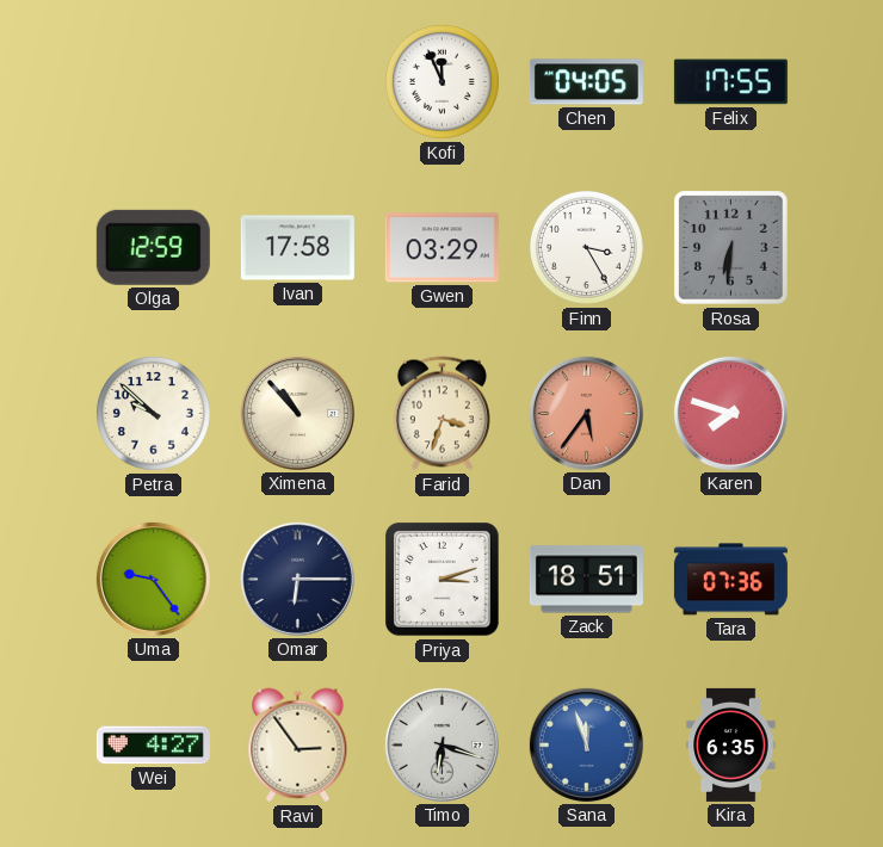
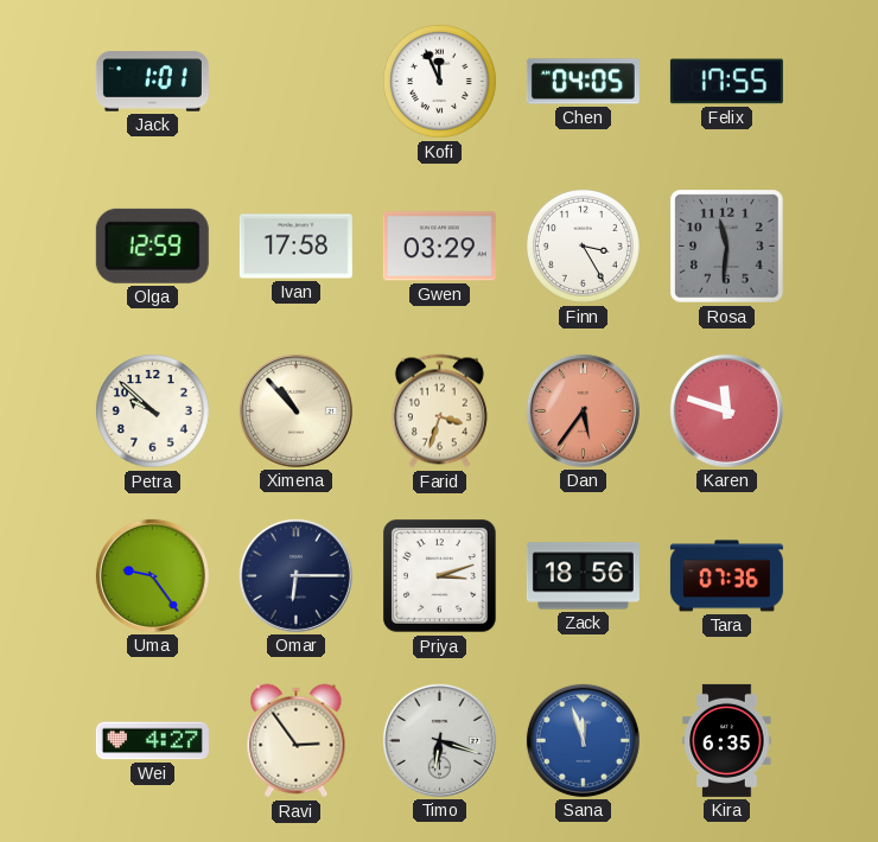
Jack: none -> 1:01 (152, 82)
Rosa: 6:31 -> 11:31 (727, 247)
Karen: 7:48 -> 11:48 (726, 410)
Zack: 18:51 -> 18:56 (583, 576)
